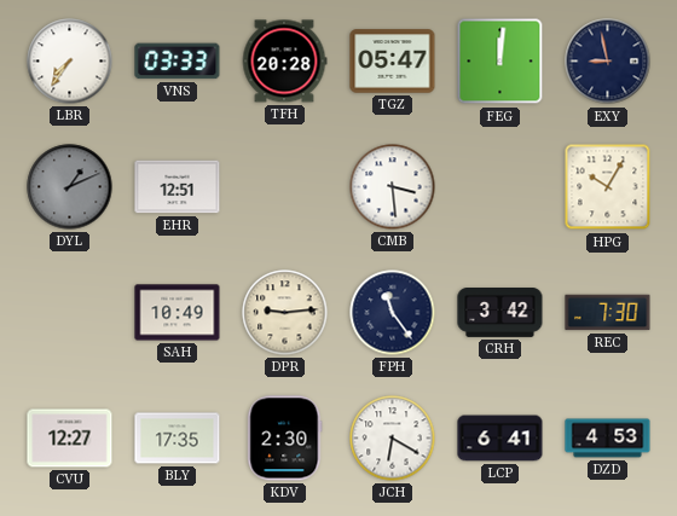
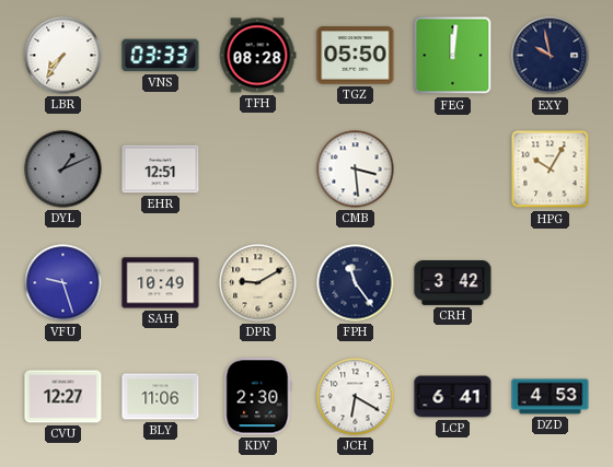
TFH: 20:28 -> 08:28 (257, 56)
TGZ: 05:47 -> 05:50 (356, 56)
EXY: 8:58 -> 9:58 (551, 56)
VFU: none -> 9:27 (63, 283)
DPR: 9:14 -> 9:10 (258, 283)
REC: 7:30 -> none (608, 313)
BLY: 17:35 -> 11:06 (161, 397)
